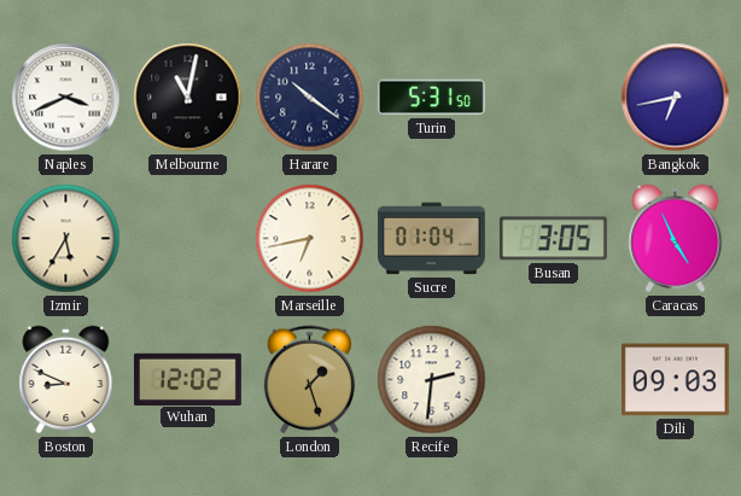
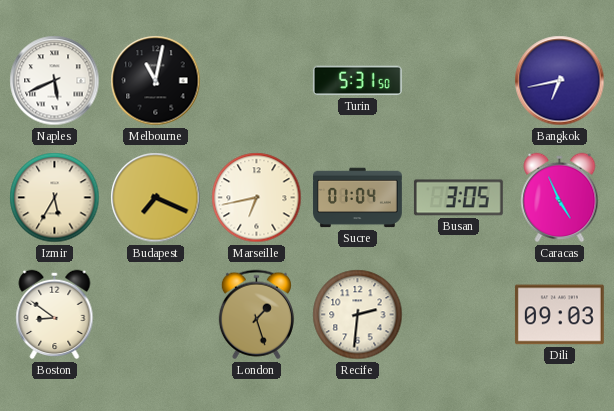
Naples: 3:41 -> 5:41 (55, 81)
Harare: 10:21 -> none (310, 98)
Budapest: none -> 7:19 (156, 198)
Boston: 8:49 -> 8:51 (55, 315)
Wuhan: 12:02 -> none (187, 379)
